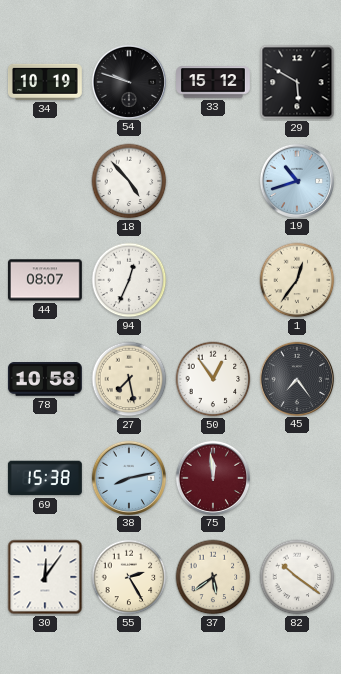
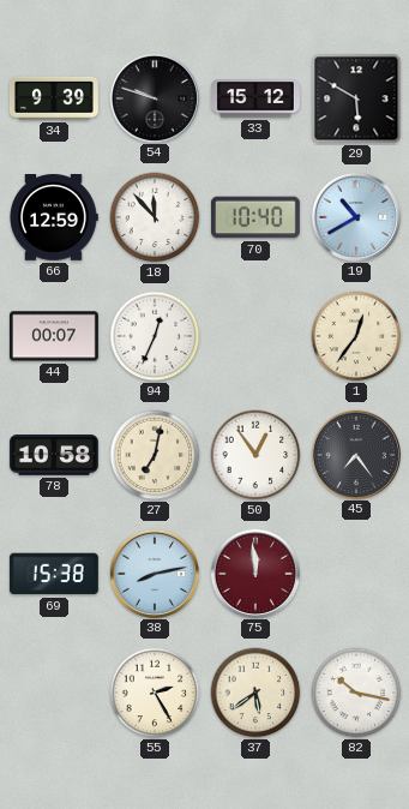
34: 10:19 -> 9:39 (54, 98)
66: none -> 12:59 (54, 218)
18: 4:53 -> 11:53 (155, 217)
70: none -> 10:40 (255, 217)
19: 10:42 -> 10:40 (355, 216)
44: 08:07 -> 00:07 (54, 336)
27: 7:28 -> 7:02 (155, 455)
30: 12:06 -> none (45, 577)
82: 10:21 -> 10:17 (356, 693)
